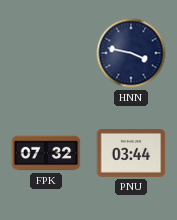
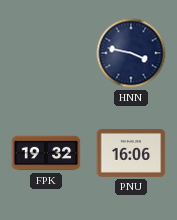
FPK: 07:32 -> 19:32 (46, 153)
PNU: 03:44 -> 16:06 (131, 154)
